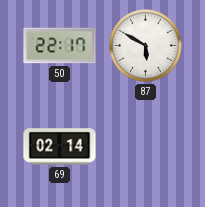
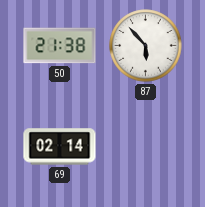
50: 22:17 -> 21:38 (60, 46)
87: 5:50 -> 5:53 (146, 46)
